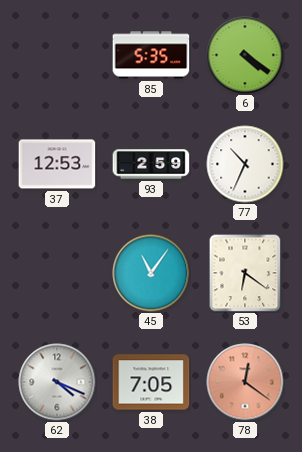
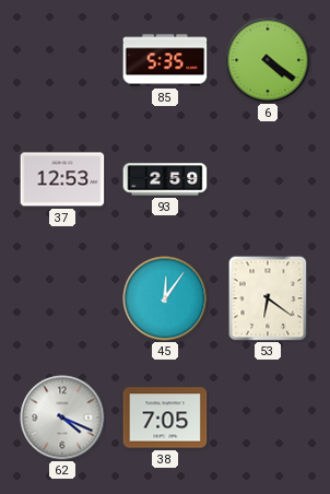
77: 10:34 -> none (245, 164)
45: 11:06 -> 12:06 (165, 298)
78: 12:21 -> none (245, 382)
